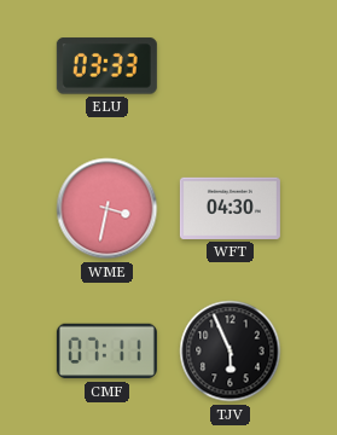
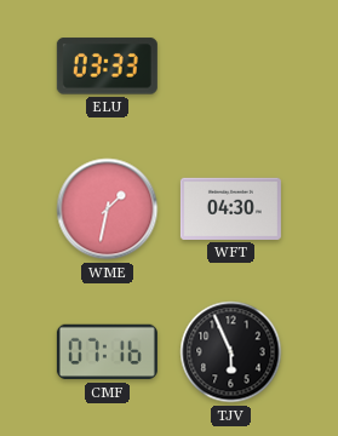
WME: 3:32 -> 1:32 (108, 210)
CMF: 07:11 -> 07:16 (107, 352)
